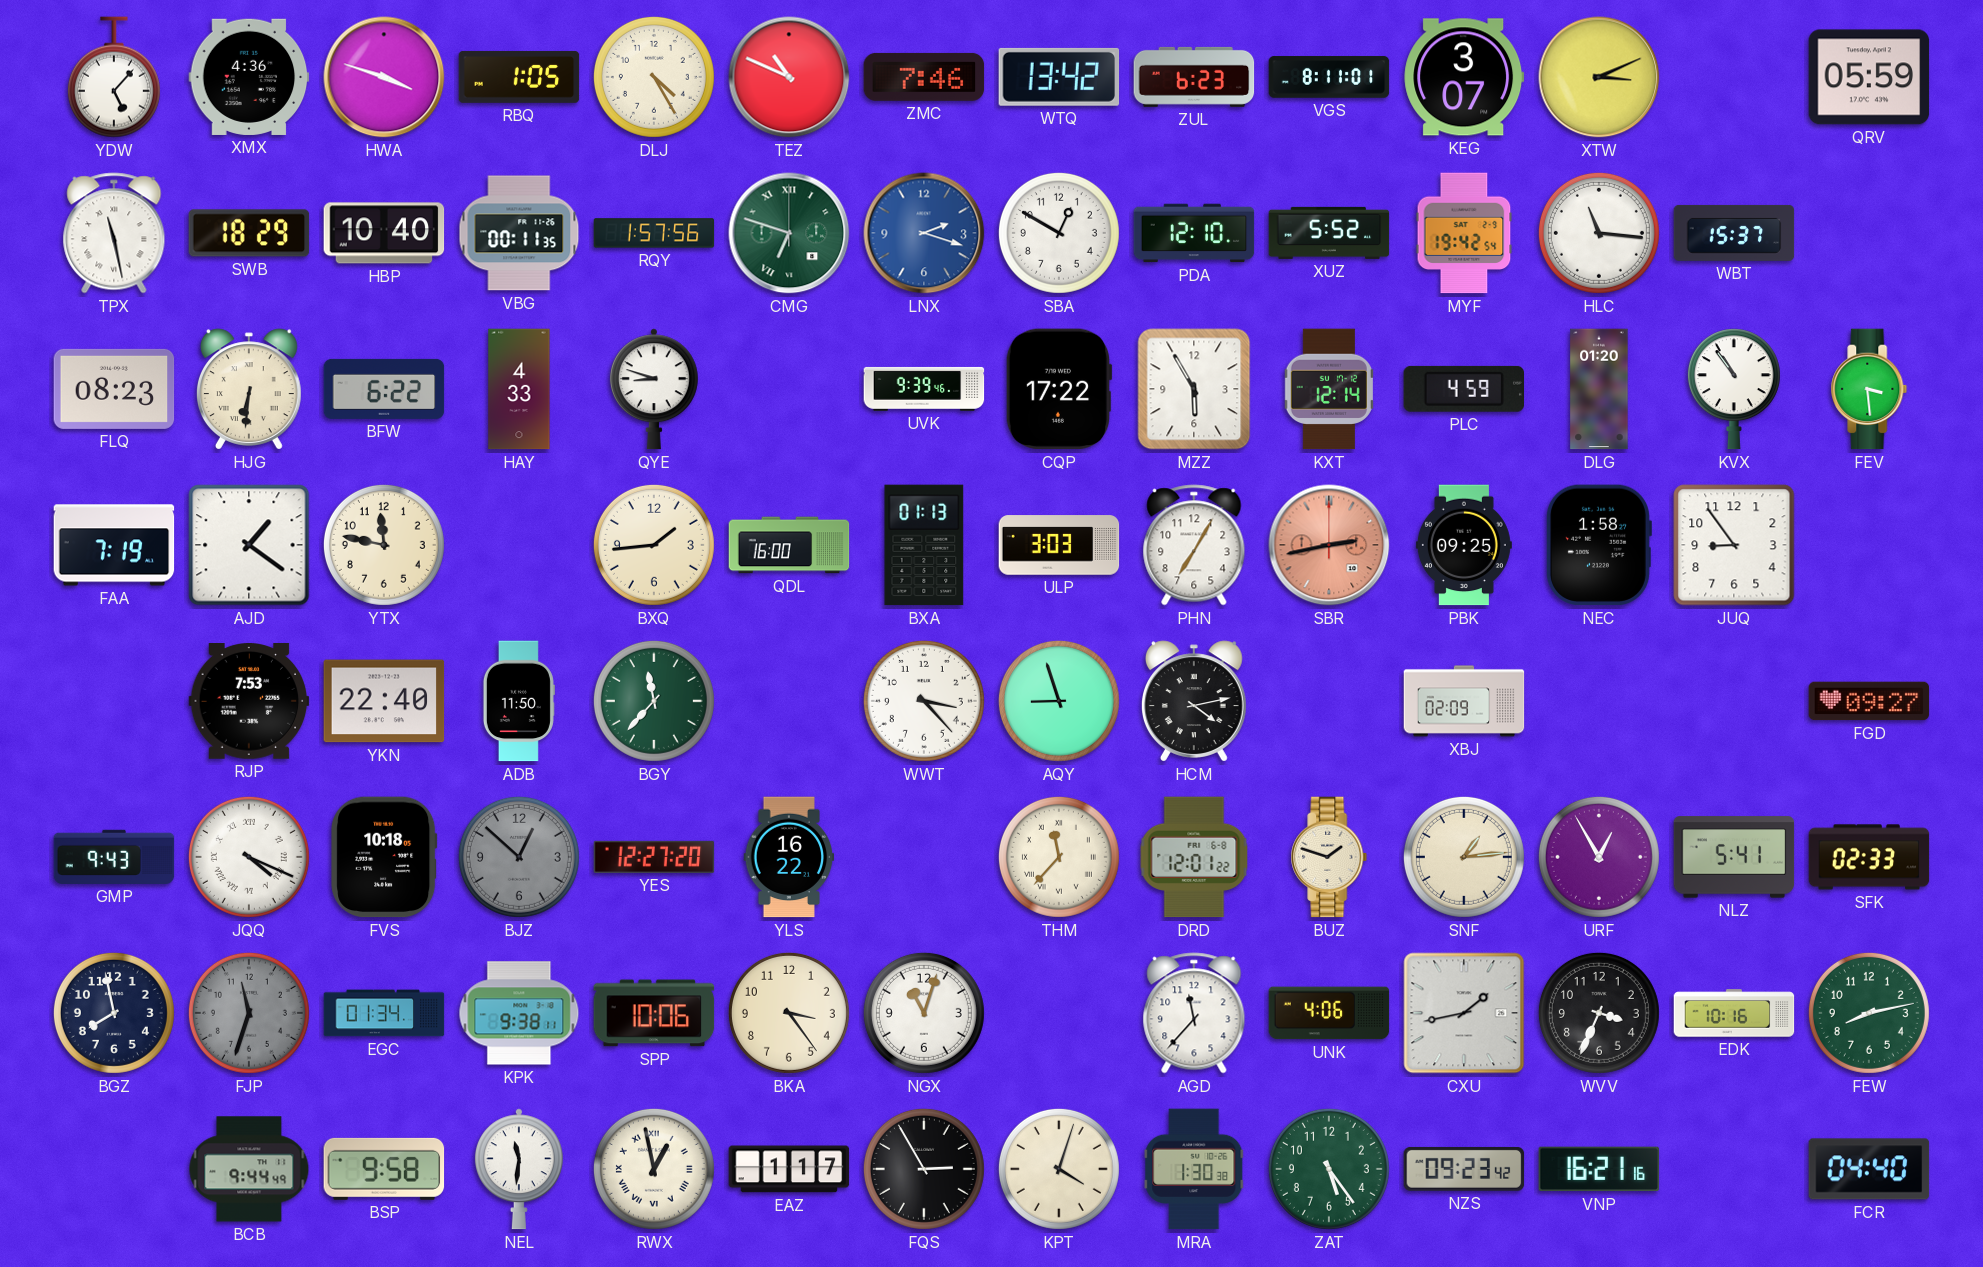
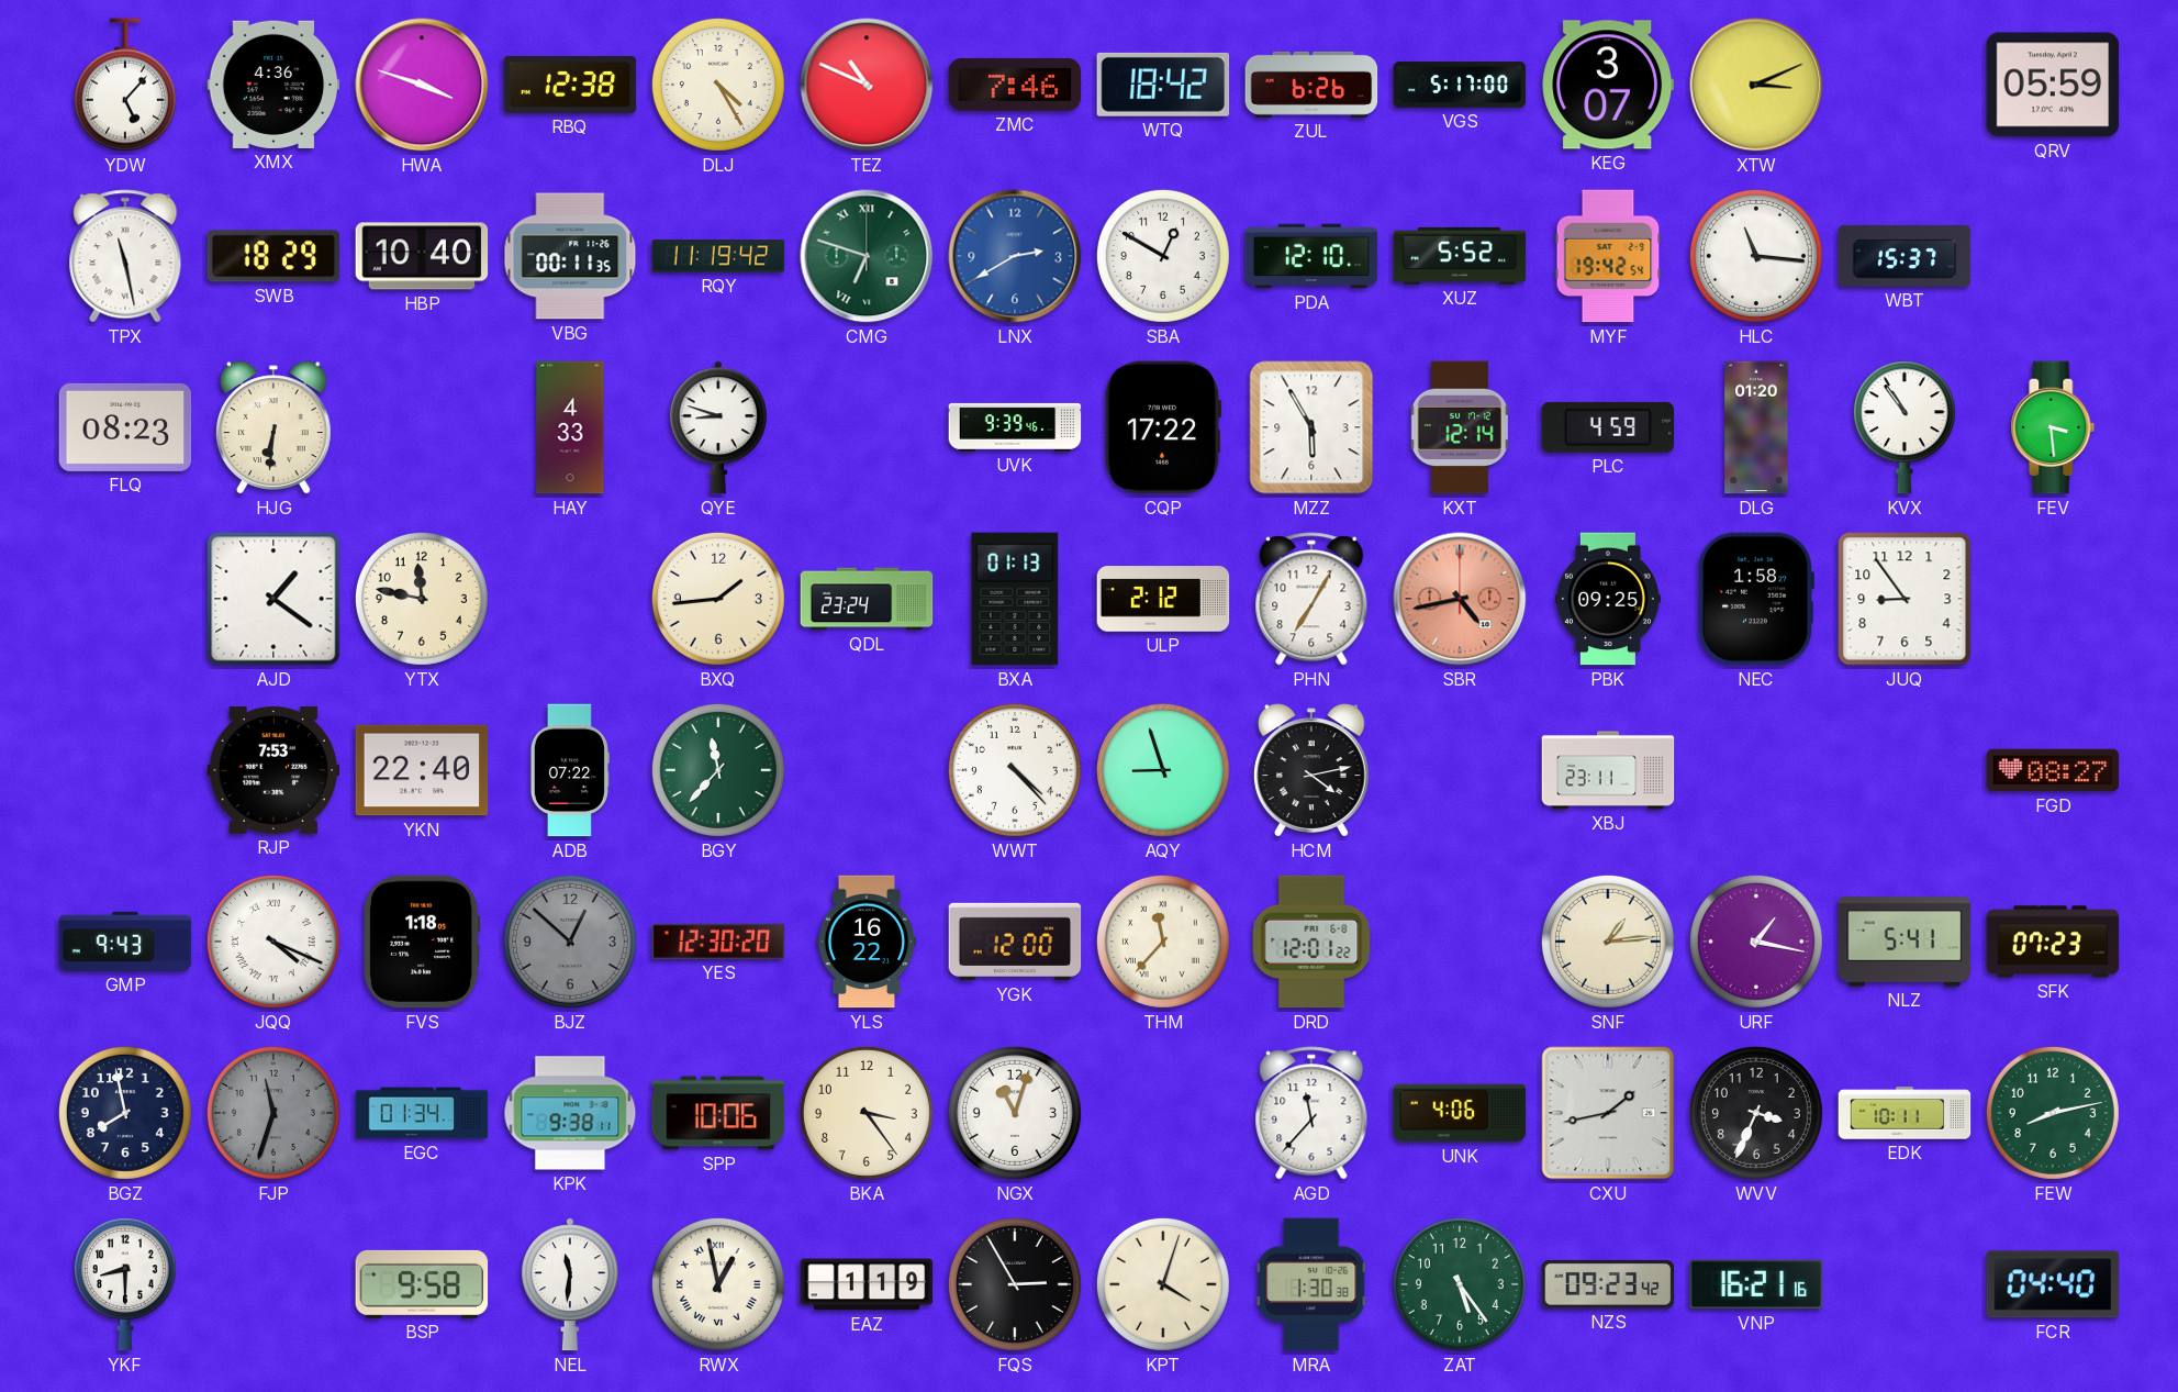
RBQ: 1:05 -> 12:38 (570, 85)
WTQ: 13:42 -> 18:42 (1163, 85)
ZUL: 6:23 -> 6:26 (1311, 85)
VGS: 8:11 -> 5:17 (1460, 85)
RQY: 1:57 -> 11:19 (718, 256)
LNX: 2:18 -> 2:40 (1015, 256)
BFW: 6:22 -> none (384, 389)
FAA: 7:19 -> none (114, 545)
QDL: 16:00 -> 23:24 (867, 599)
ULP: 3:03 -> 2:12 (1163, 599)
SBR: 2:43 -> 4:43 (1460, 599)
ADB: 11:50 -> 07:22 (569, 770)
WWT: 3:23 -> 4:23 (1015, 770)
XBJ: 02:09 -> 23:11 (1608, 770)
FGD: 09:27 -> 08:27 (2053, 770)
FVS: 10:18 -> 1:18 (422, 942)
YES: 12:27 -> 12:30 (718, 942)
YGK: none -> 12:00 (1015, 942)
BUZ: 1:48 -> none (1329, 857)
URF: 12:55 -> 1:17 (1756, 942)
SFK: 02:33 -> 07:23 (2053, 942)
EDK: 10:16 -> 10:11 (1905, 1113)
YKF: none -> 8:30 (125, 1284)
BCB: 9:44 -> none (249, 1169)
EAZ: 1:17 -> 1:19 (867, 1284)
